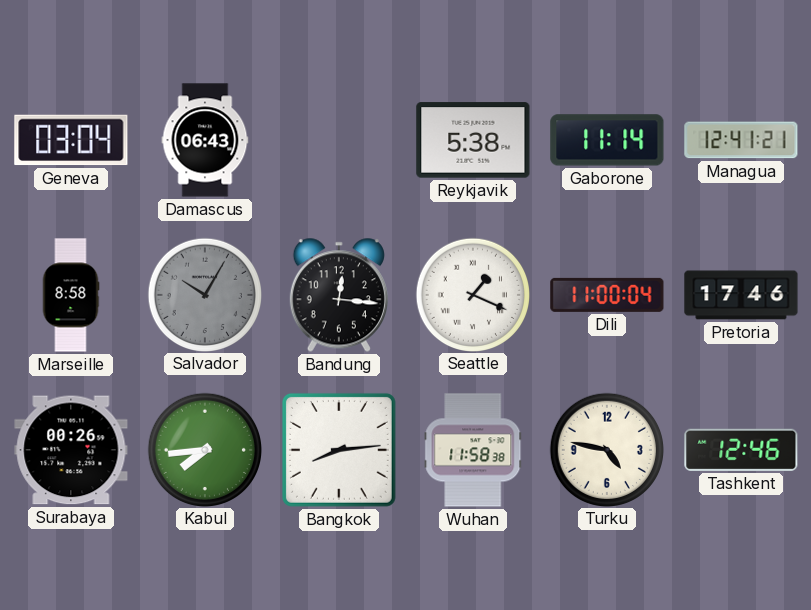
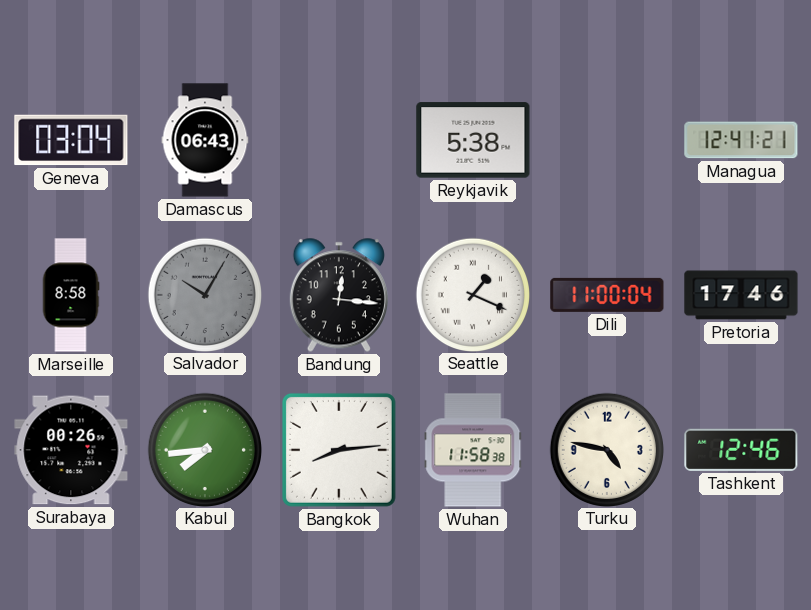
Gaborone: 11:14 -> none (607, 140)
